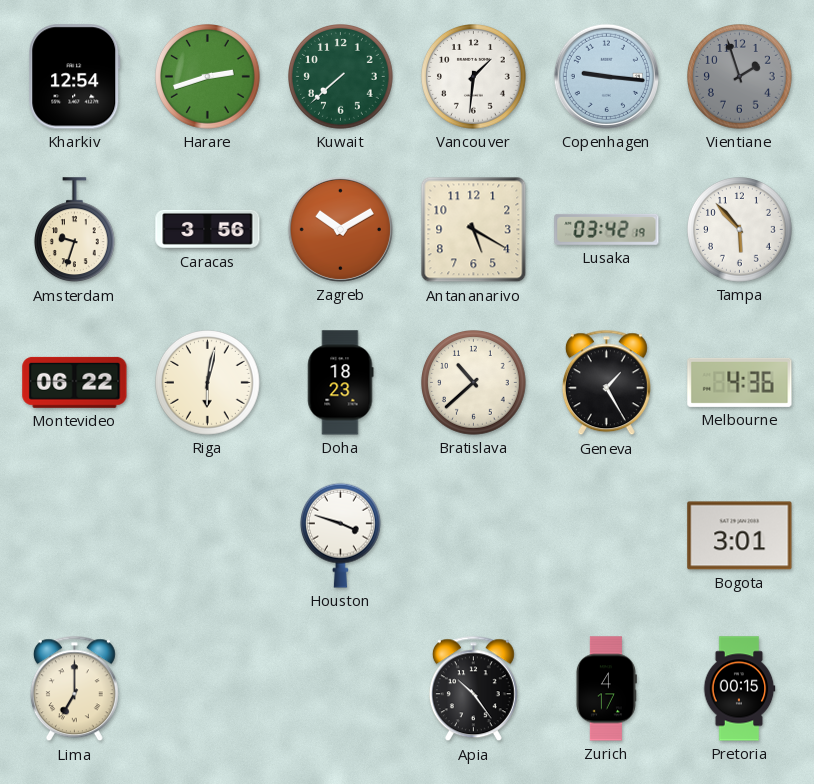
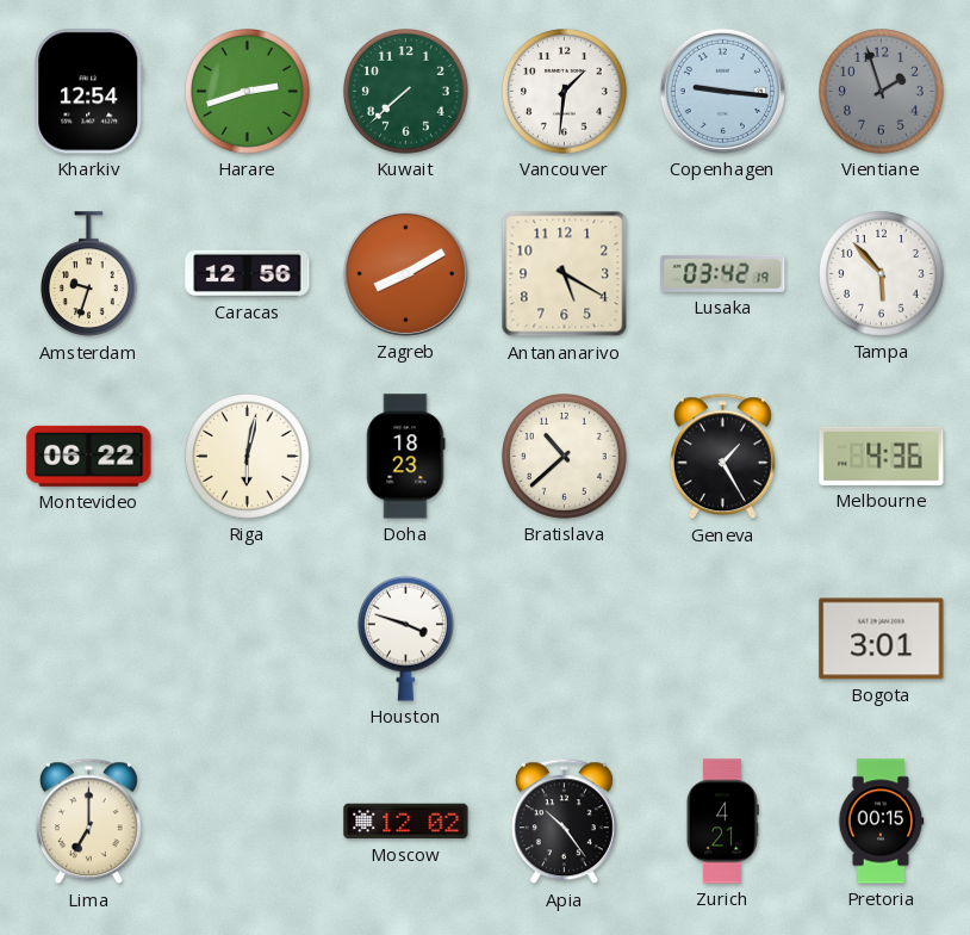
Caracas: 3:56 -> 12:56 (248, 273)
Zagreb: 10:10 -> 8:10 (405, 273)
Moscow: none -> 12:02 (406, 822)
Zurich: 4:17 -> 4:21 (722, 822)
